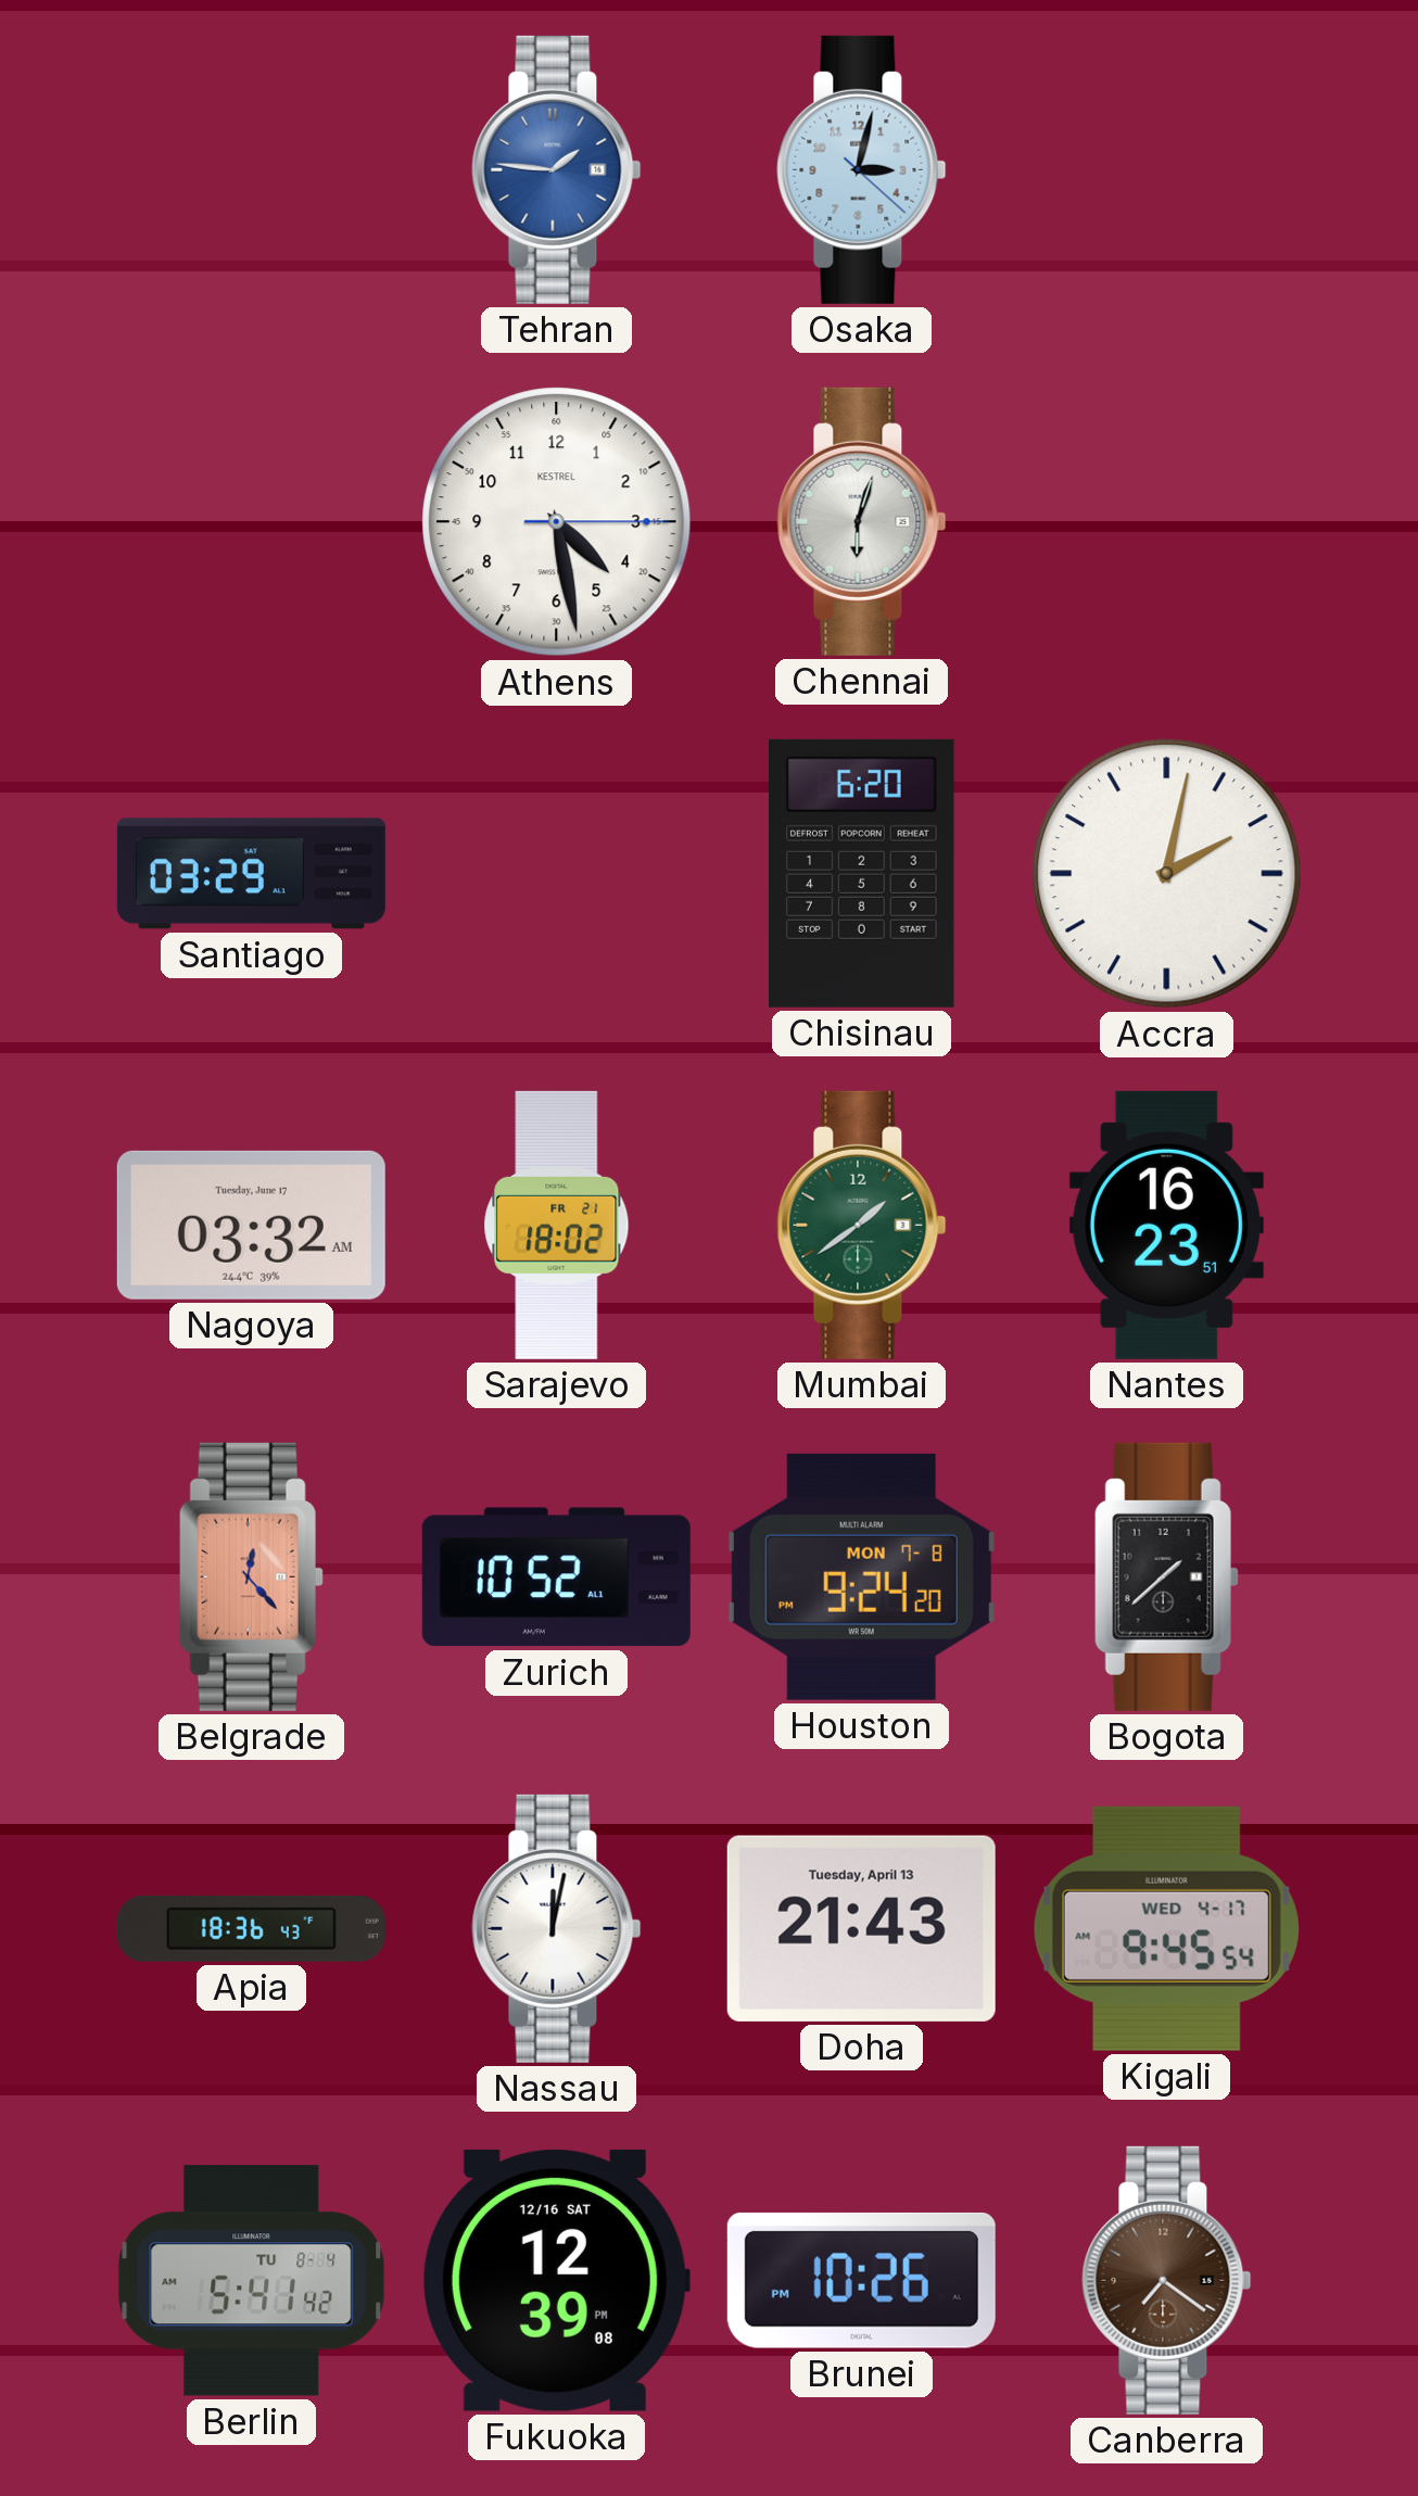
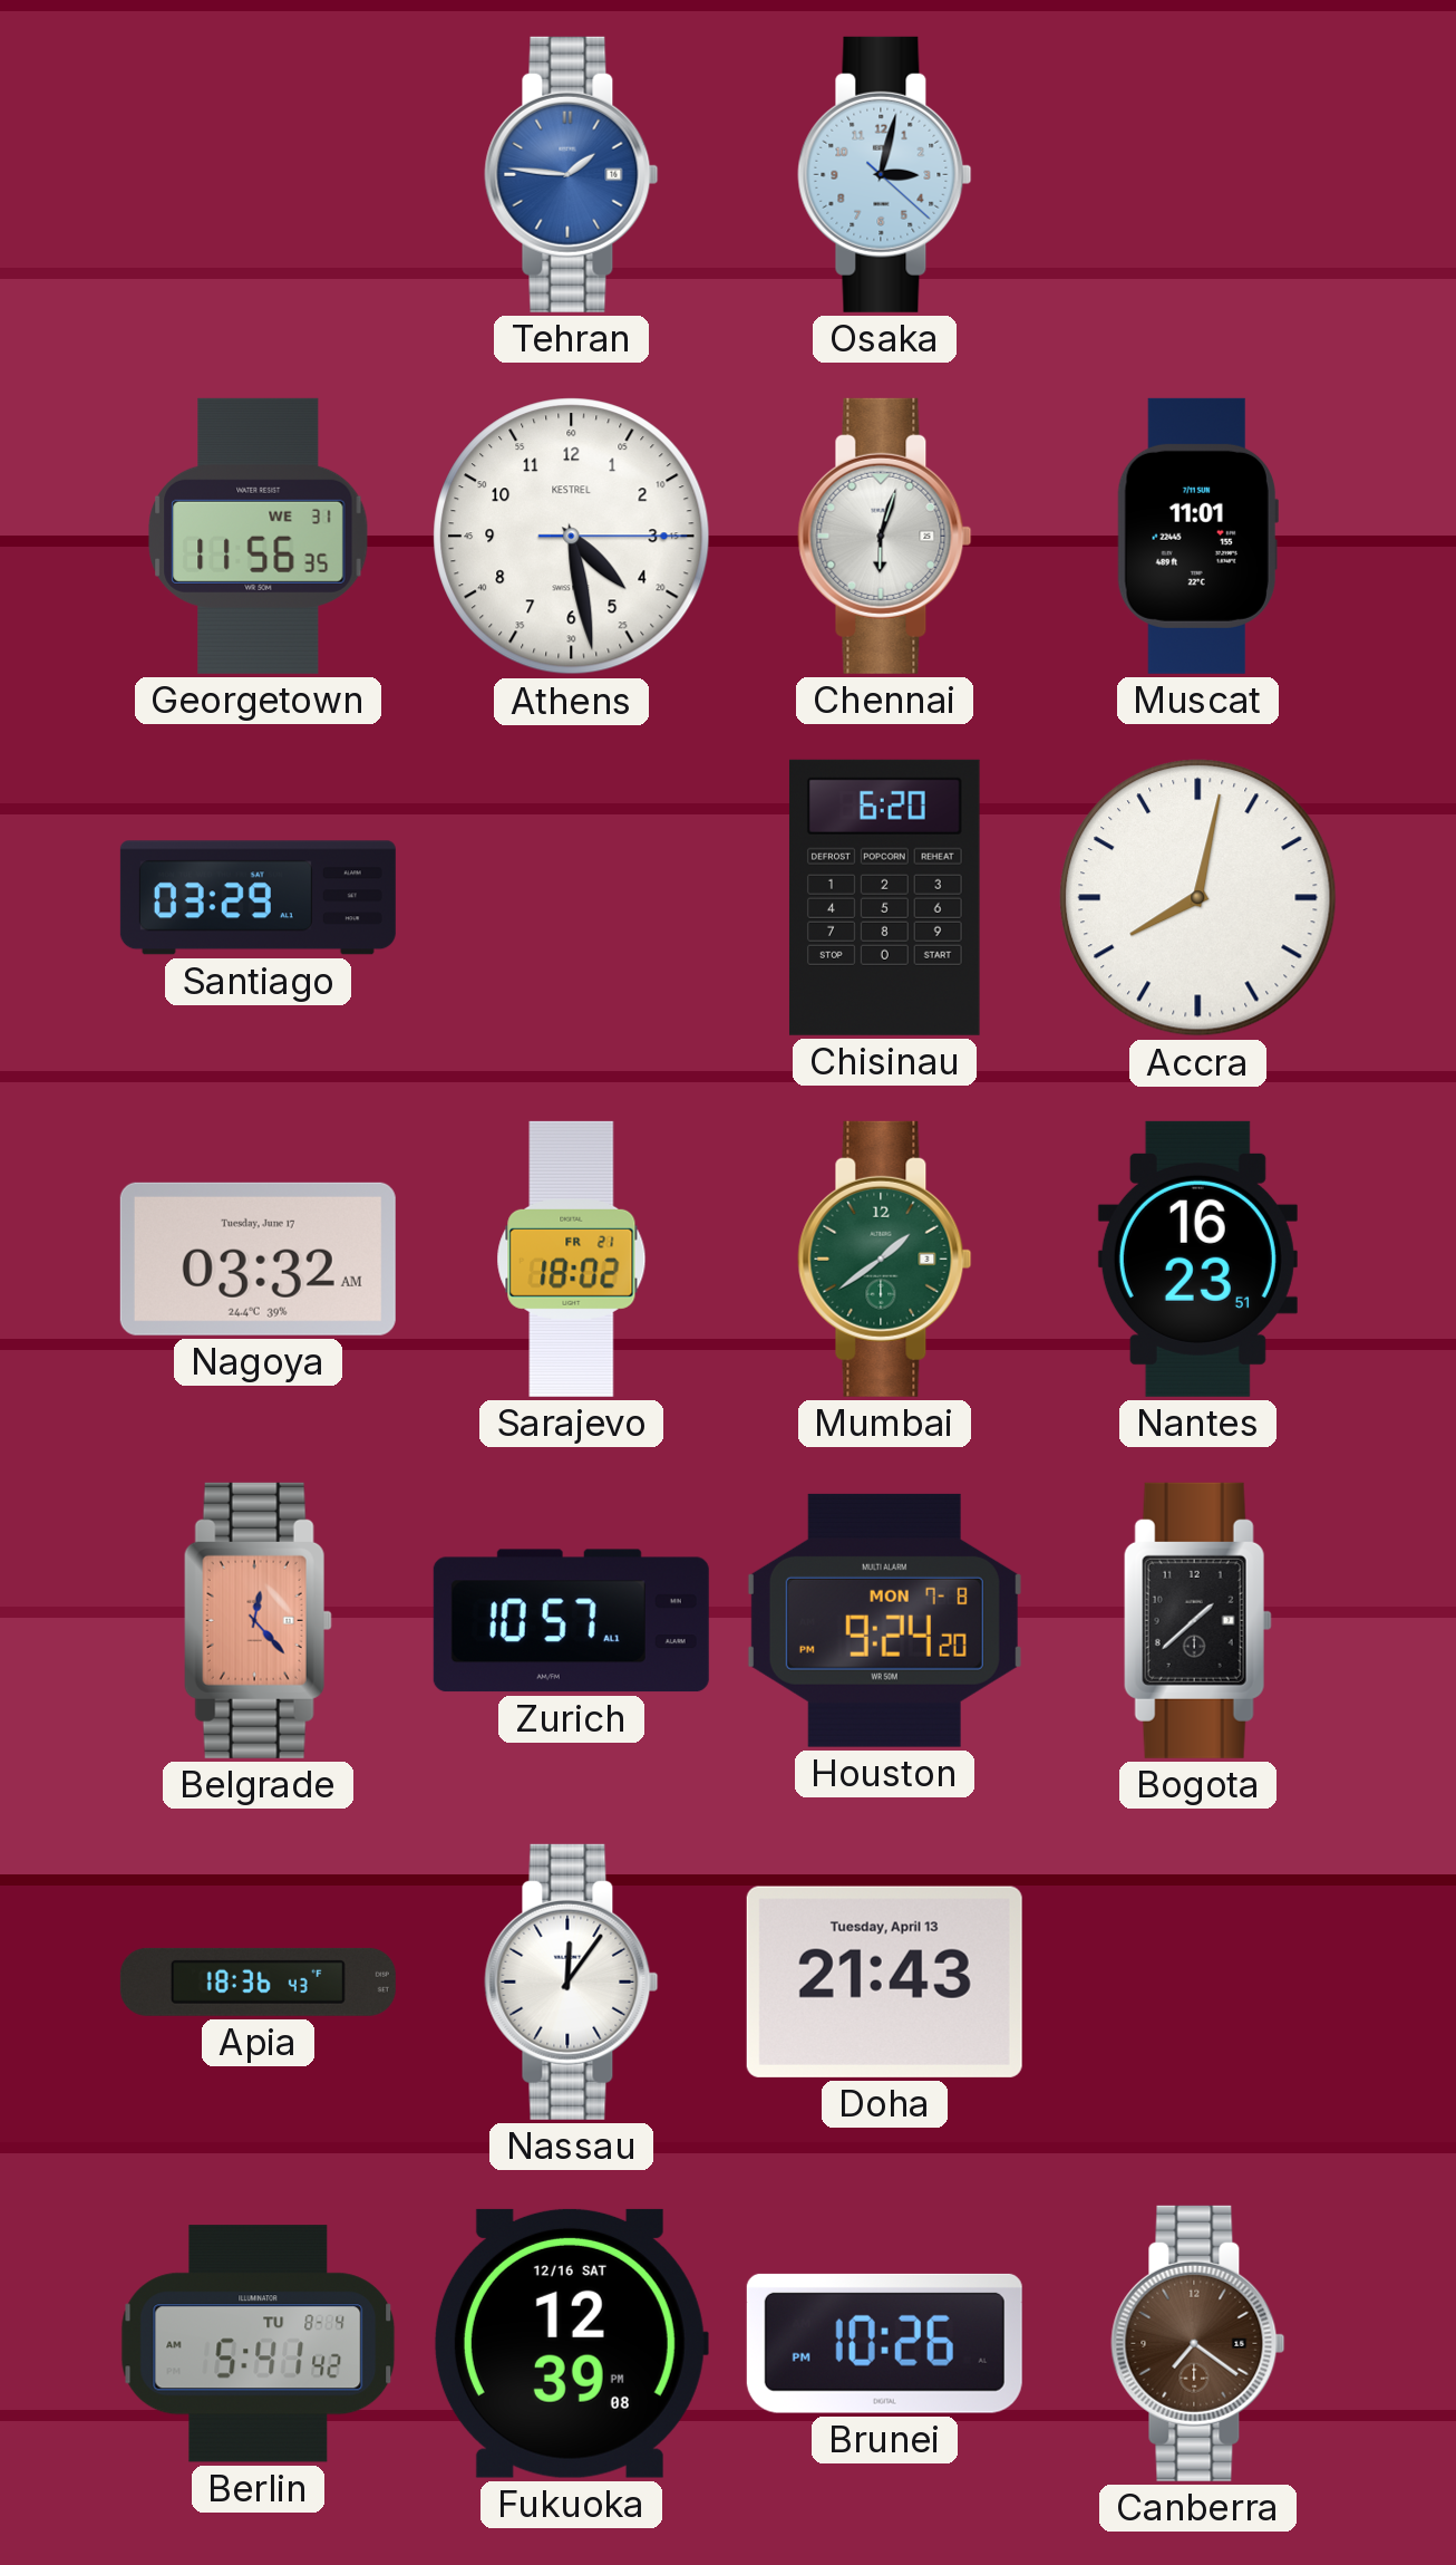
Georgetown: none -> 11:56 (259, 536)
Muscat: none -> 11:01 (1197, 536)
Accra: 2:02 -> 8:02 (1198, 898)
Zurich: 10:52 -> 10:57 (571, 1621)
Nassau: 12:02 -> 12:06 (572, 1981)
Kigali: 9:45 -> none (1166, 1928)
